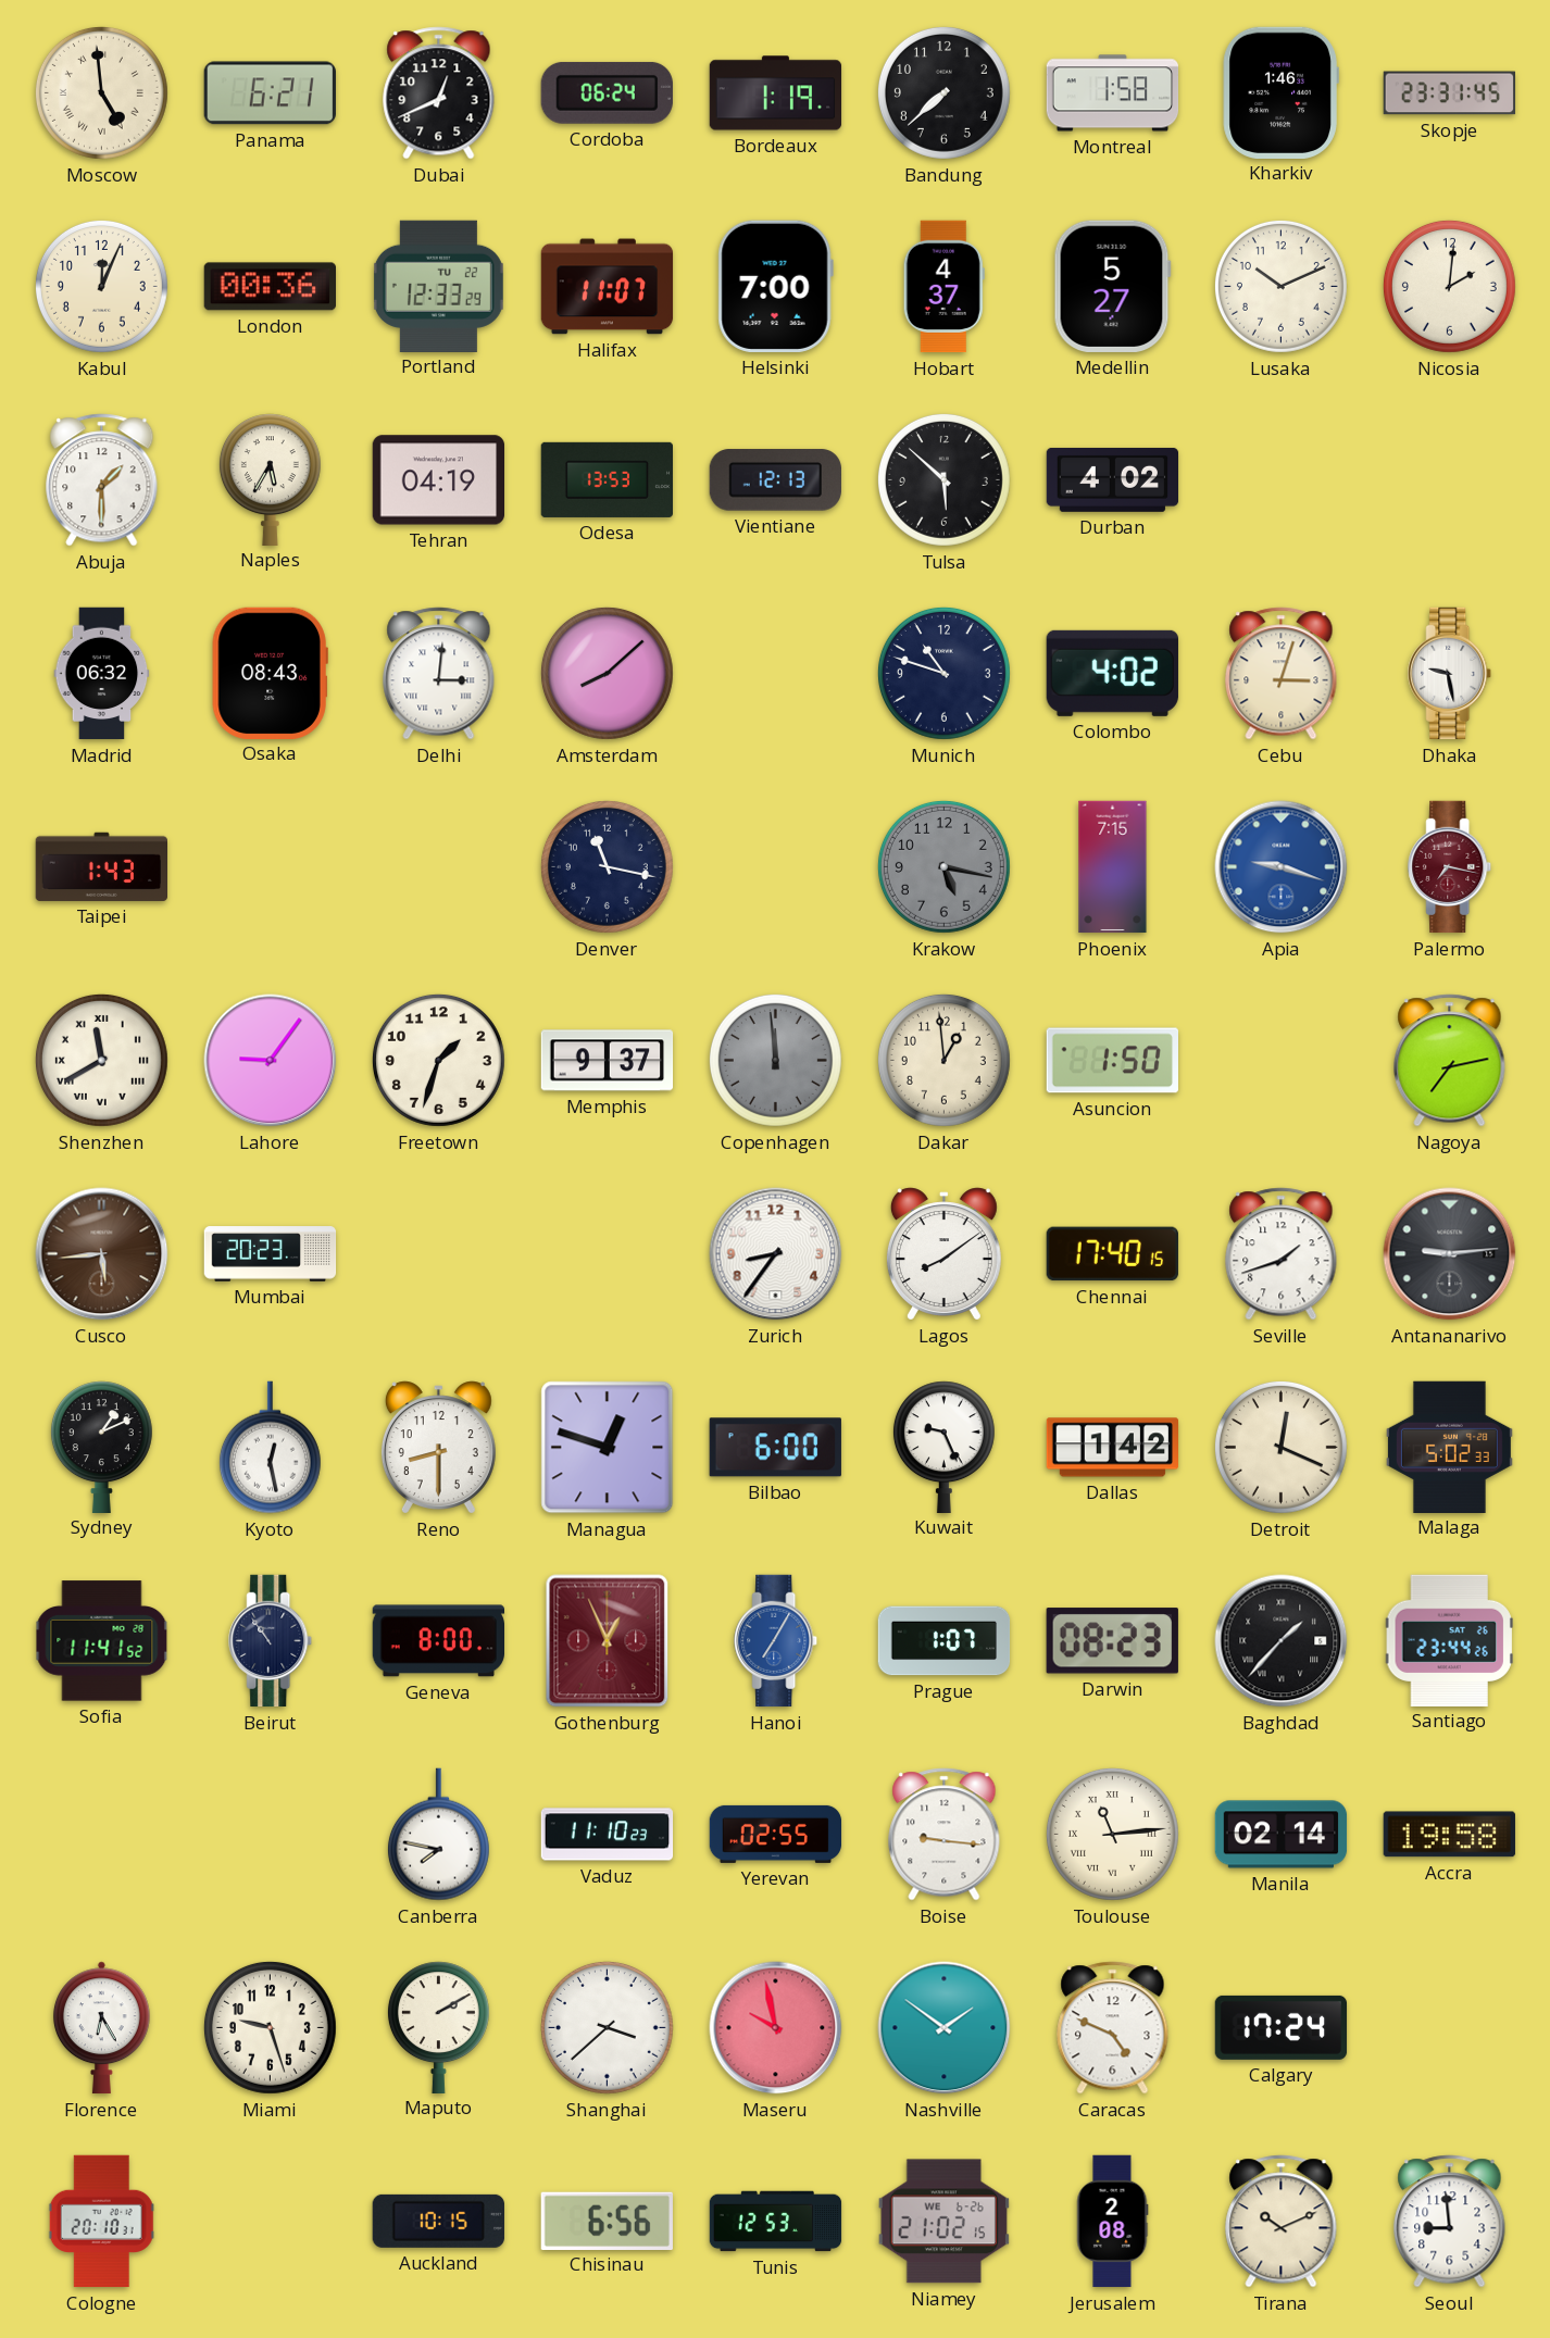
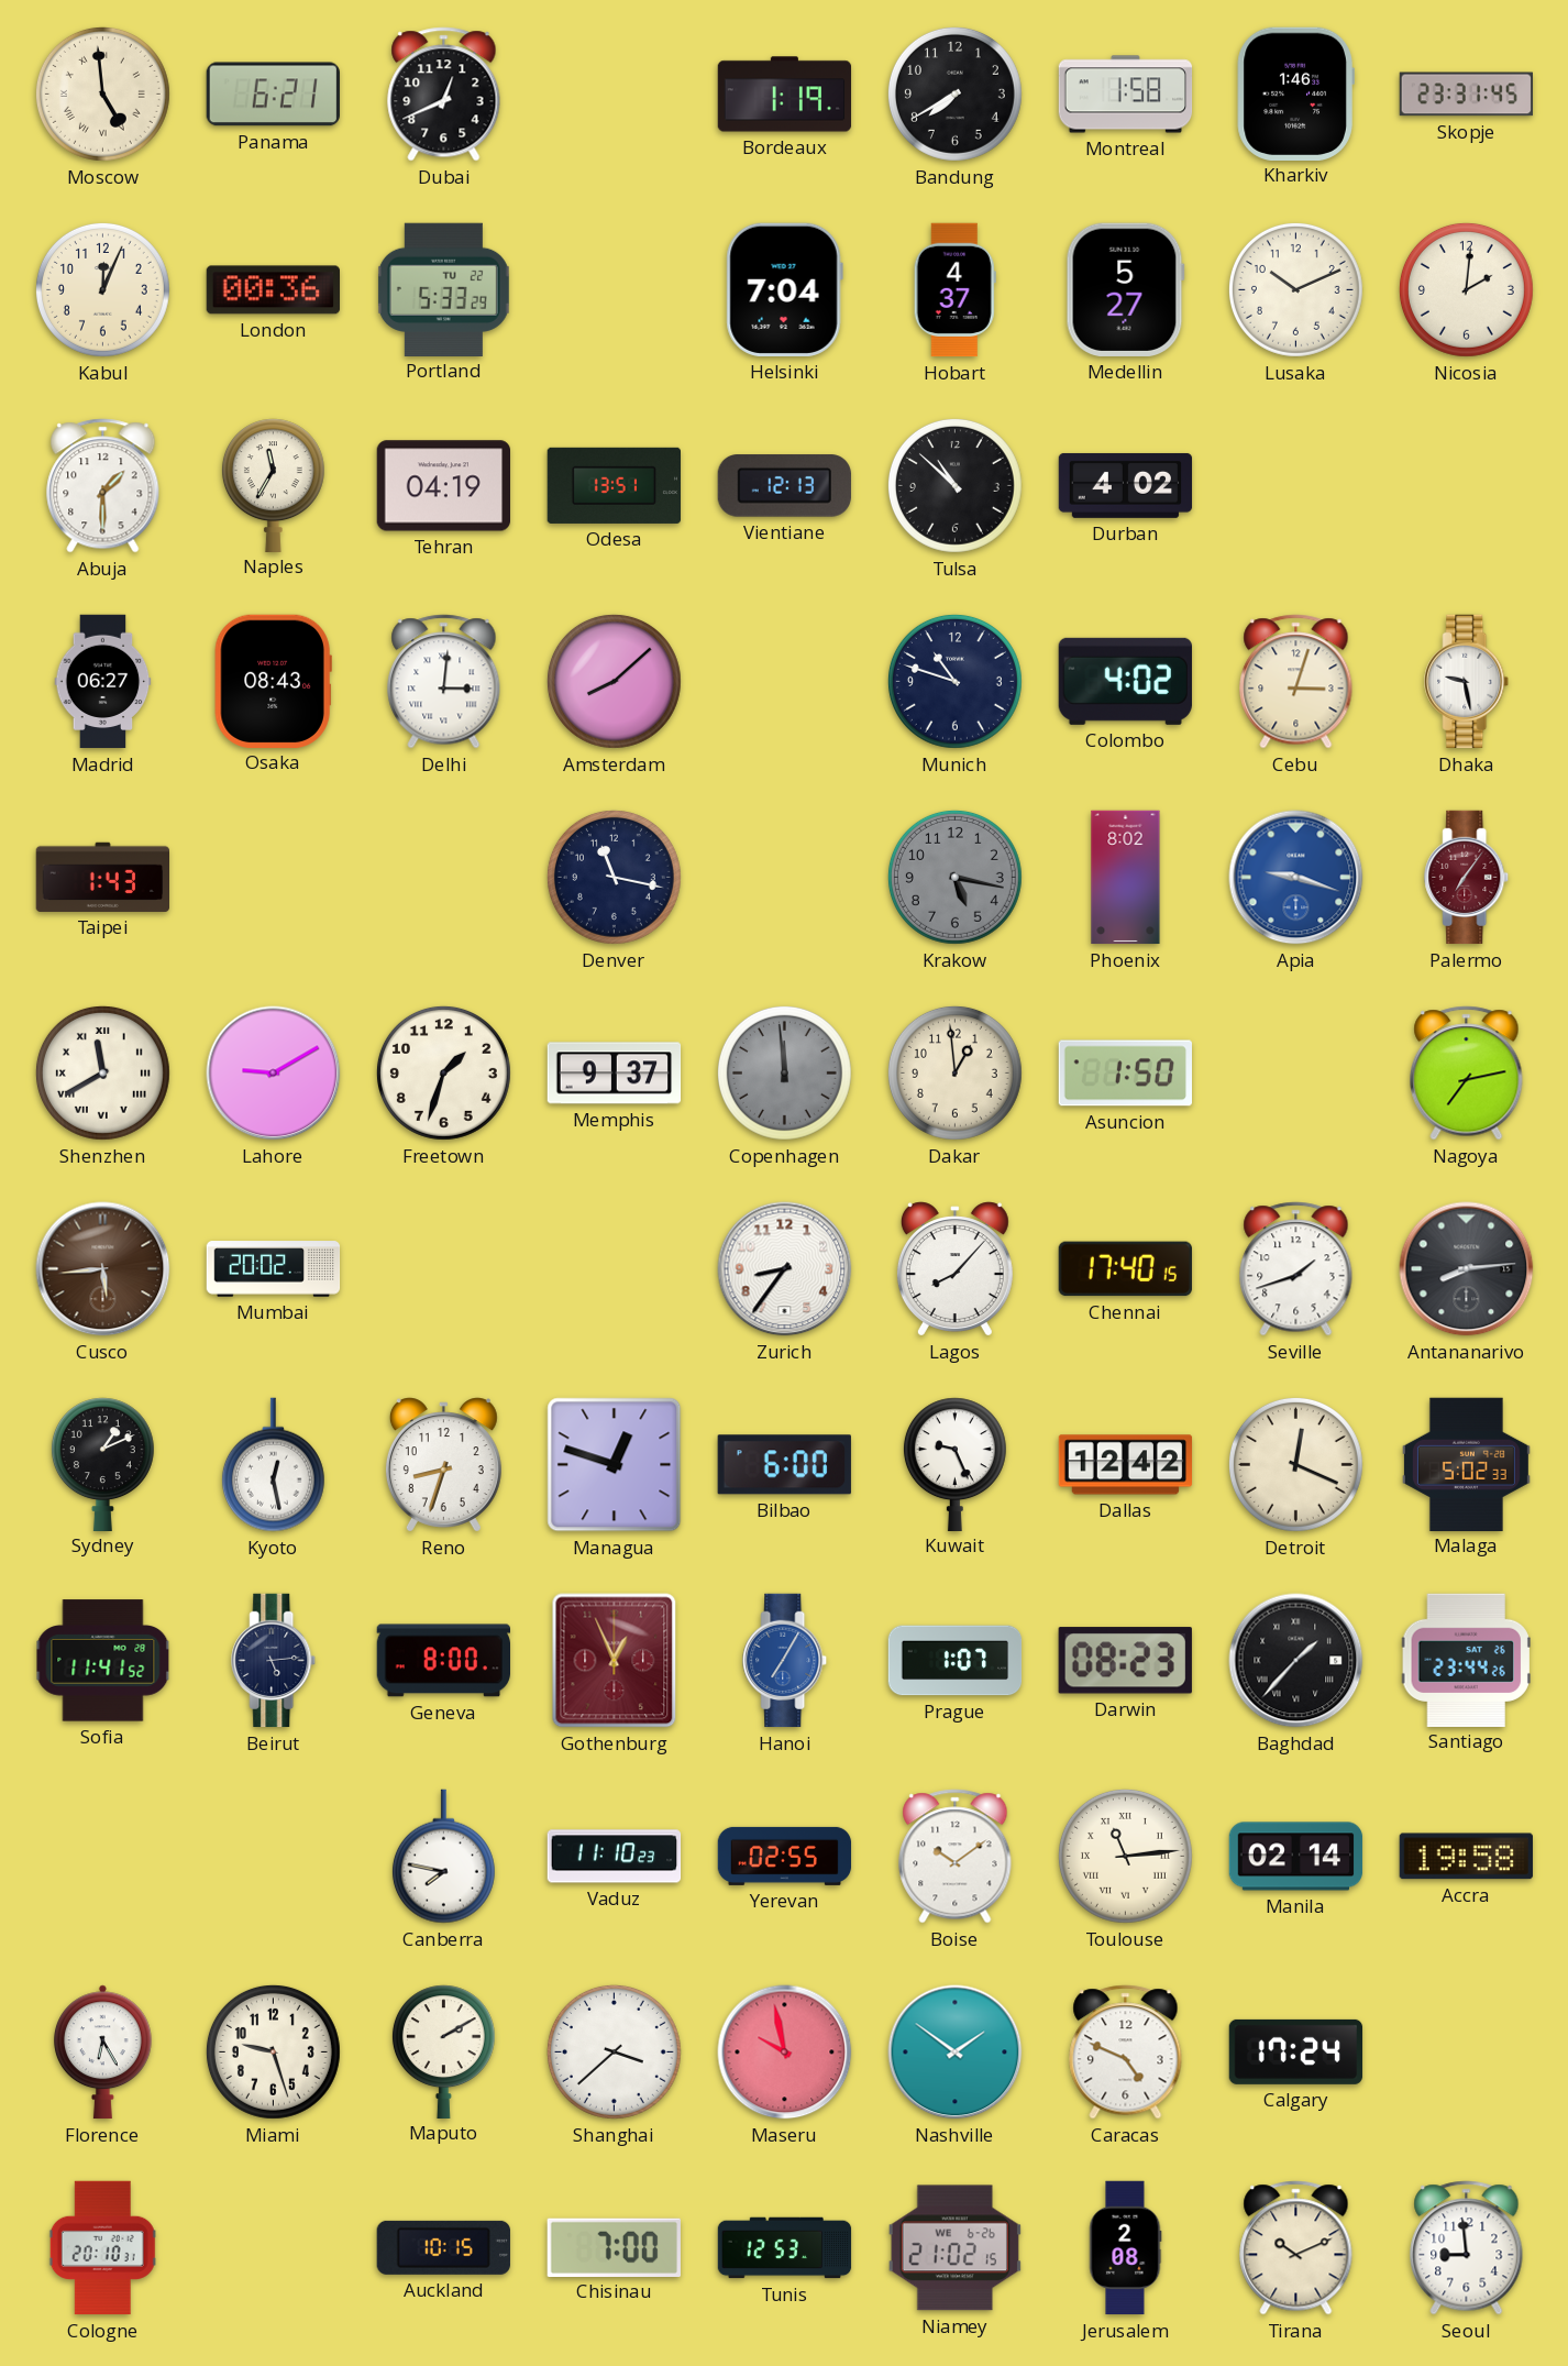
Cordoba: 06:24 -> none (607, 92)
Bandung: 7:38 -> 7:40 (954, 93)
Portland: 12:33 -> 5:33 (443, 289)
Halifax: 11:07 -> none (608, 287)
Helsinki: 7:00 -> 7:04 (784, 289)
Naples: 5:35 -> 11:35 (273, 485)
Odesa: 13:53 -> 13:51 (614, 485)
Tulsa: 5:52 -> 10:52 (954, 485)
Madrid: 06:32 -> 06:27 (103, 682)
Phoenix: 7:15 -> 8:02 (1126, 878)
Palermo: 7:17 -> 7:06 (1467, 878)
Lahore: 9:06 -> 9:10 (274, 1074)
Mumbai: 20:23 -> 20:02 (274, 1269)
Lagos: 8:09 -> 8:07 (954, 1269)
Antananarivo: 9:14 -> 8:14 (1467, 1269)
Reno: 8:30 -> 8:33 (443, 1465)
Dallas: 1:42 -> 12:42 (1126, 1465)
Beirut: 10:54 -> 5:14 (274, 1661)
Boise: 9:16 -> 10:09 (956, 1857)
Chisinau: 6:56 -> 7:00 (614, 2247)
